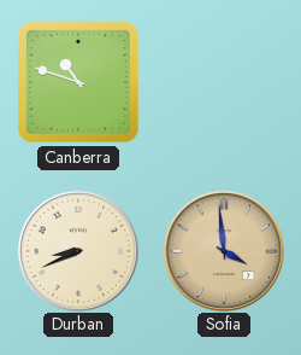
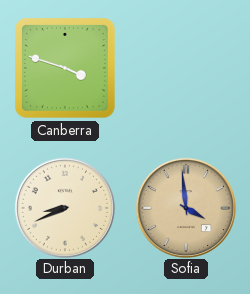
Canberra: 10:48 -> 3:48 (65, 68)
